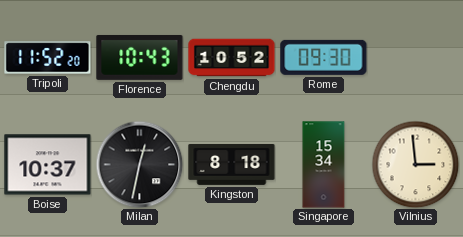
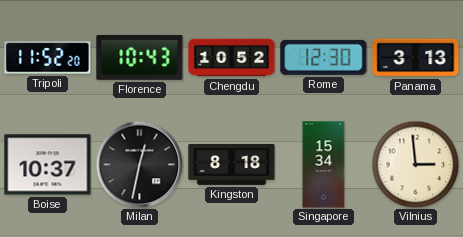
Rome: 09:30 -> 12:30 (324, 57)
Panama: none -> 3:13 (416, 58)
